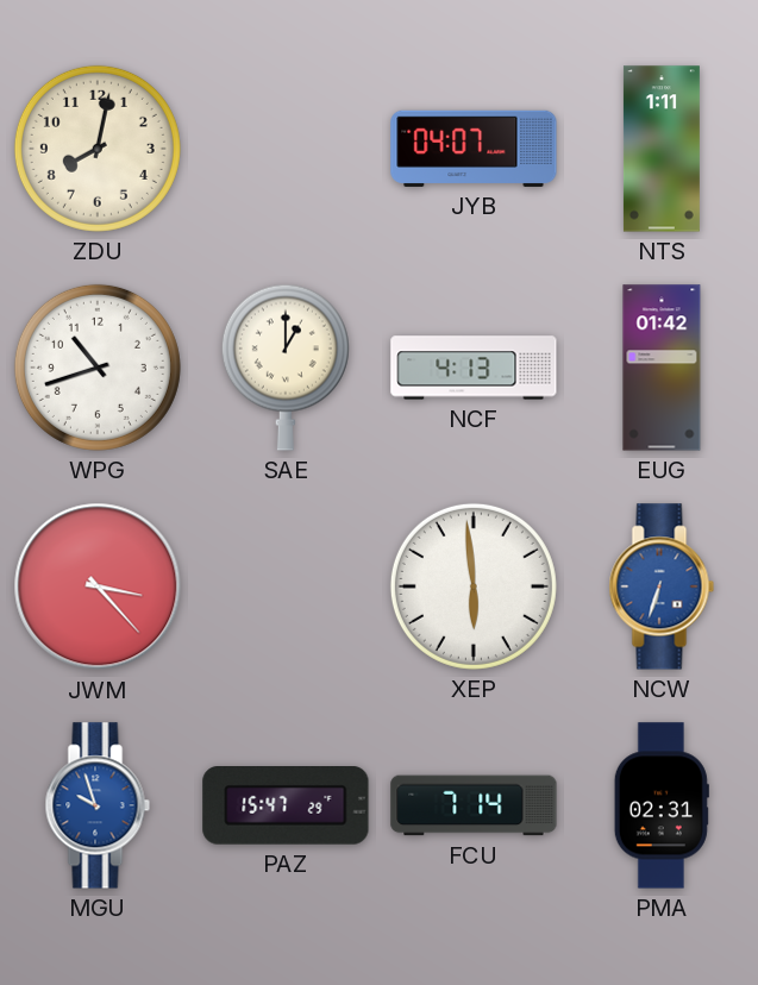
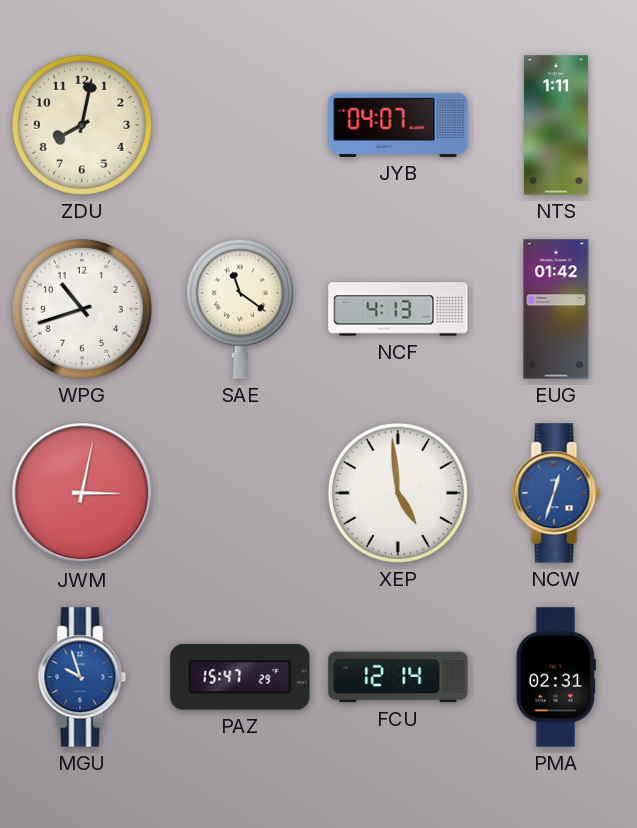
SAE: 1:00 -> 11:21 (240, 309)
JWM: 3:23 -> 3:02 (82, 493)
XEP: 5:59 -> 4:59 (398, 493)
NCW: 6:33 -> 12:33 (556, 493)
FCU: 7:14 -> 12:14 (398, 677)
